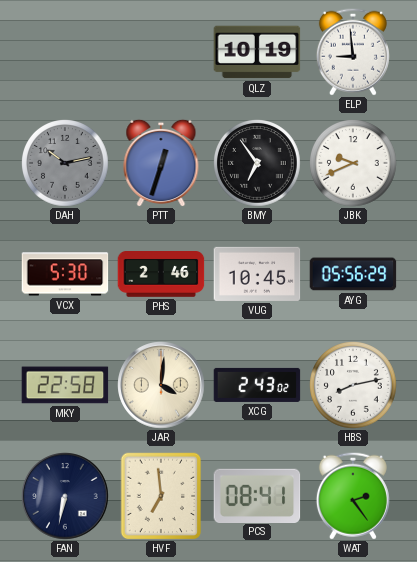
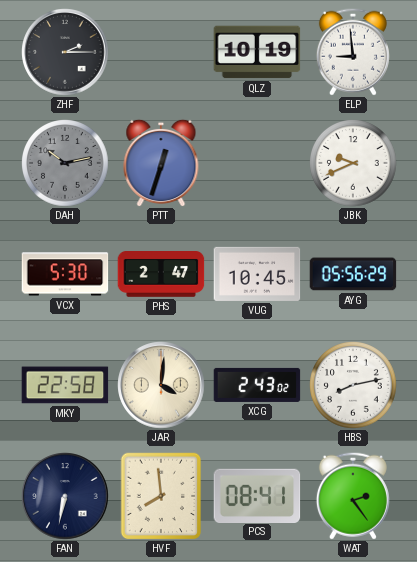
ZHF: none -> 2:15 (65, 52)
BMY: 6:54 -> none (258, 164)
PHS: 2:46 -> 2:47 (161, 274)
HVF: 6:59 -> 7:59 (161, 496)
